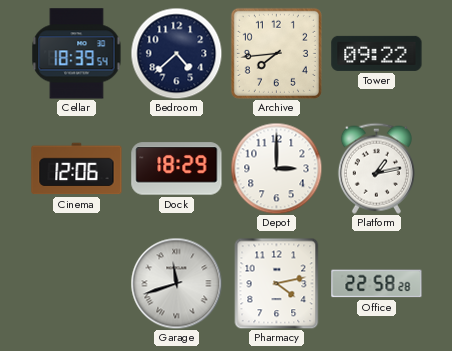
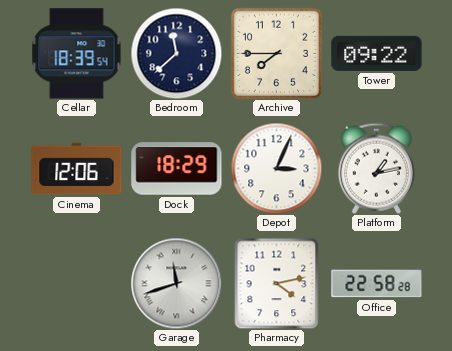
Bedroom: 4:38 -> 11:38 (176, 53)
Archive: 7:44 -> 7:45 (276, 53)
Depot: 3:00 -> 3:04 (276, 168)
